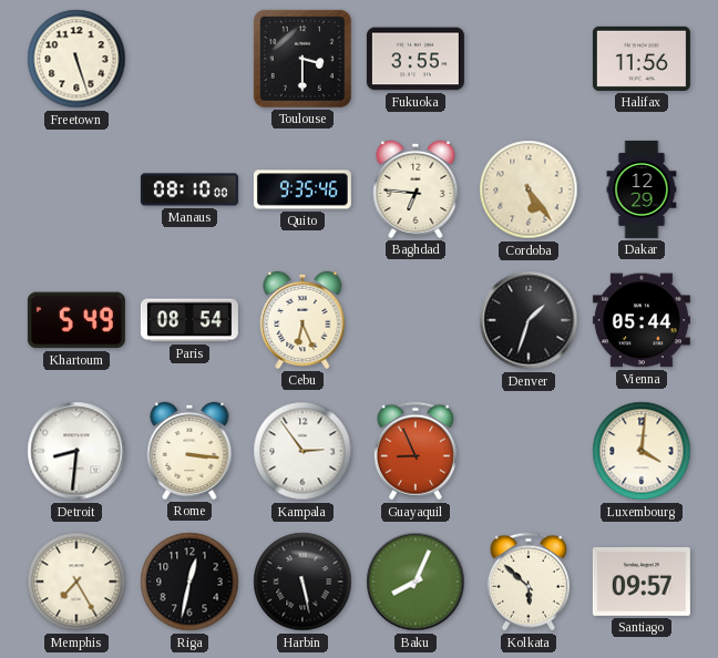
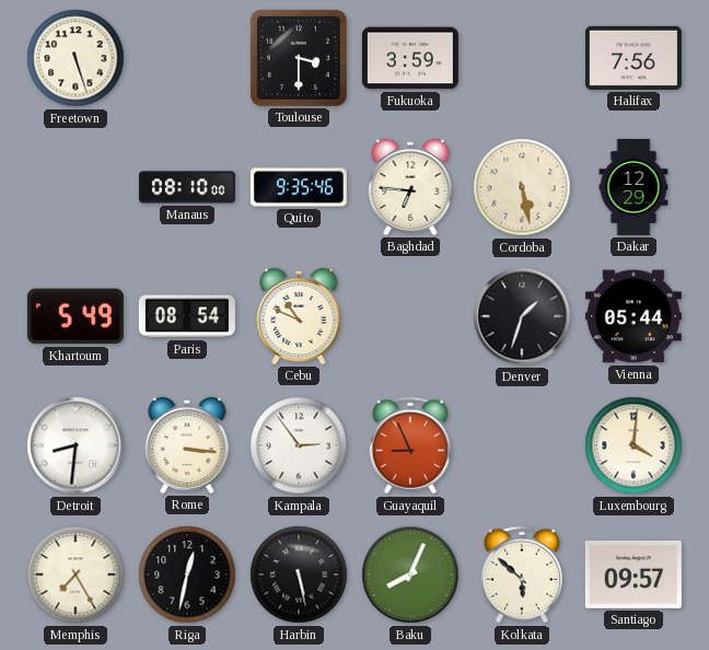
Fukuoka: 3:55 -> 3:59 (410, 58)
Halifax: 11:56 -> 7:56 (634, 58)
Cordoba: 5:24 -> 5:28 (522, 187)
Cebu: 6:26 -> 10:49 (299, 316)
